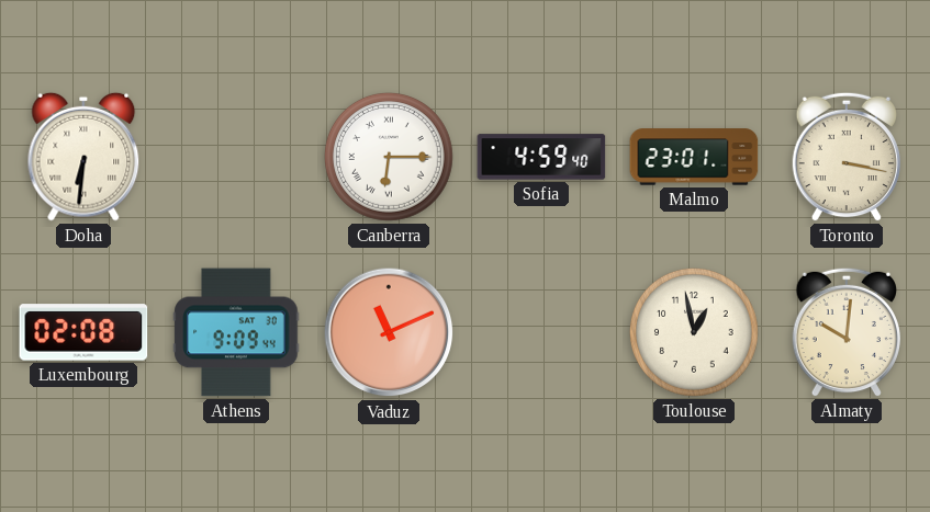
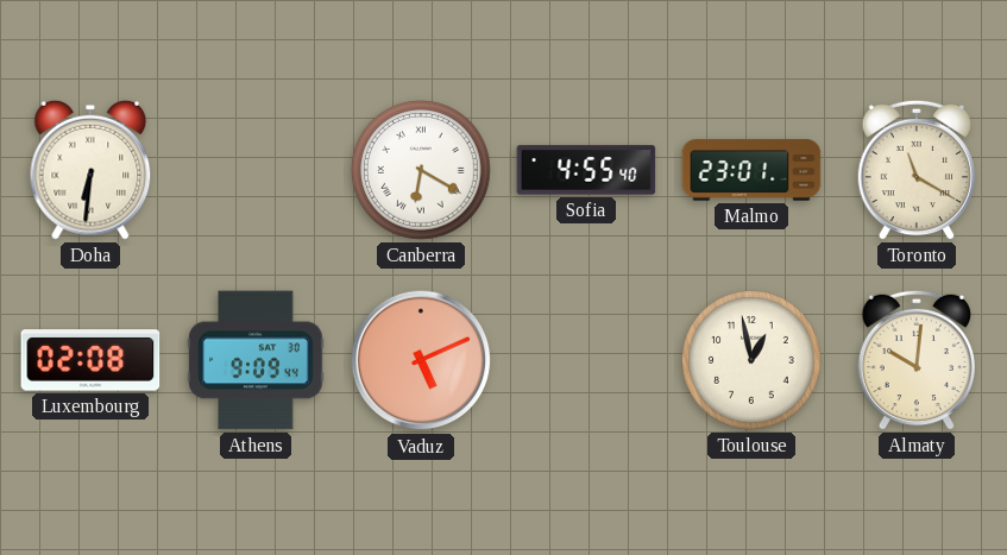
Canberra: 6:15 -> 6:20 (422, 171)
Sofia: 4:59 -> 4:55 (586, 170)
Toronto: 3:17 -> 11:20 (915, 170)
Vaduz: 11:11 -> 5:11 (421, 360)
